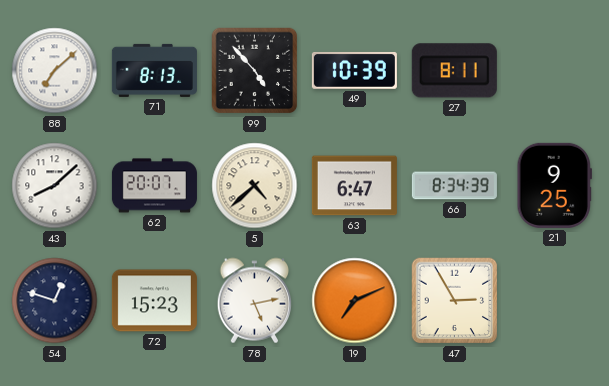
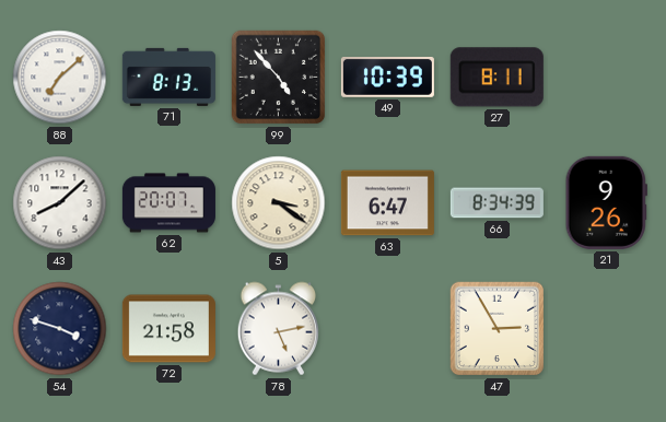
5: 4:38 -> 3:21 (279, 203)
21: 9:25 -> 9:26 (606, 202)
54: 12:48 -> 3:48 (60, 329)
72: 15:23 -> 21:58 (168, 329)
19: 7:11 -> none (355, 301)
